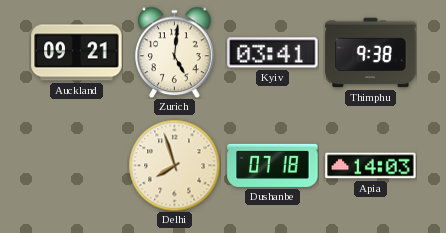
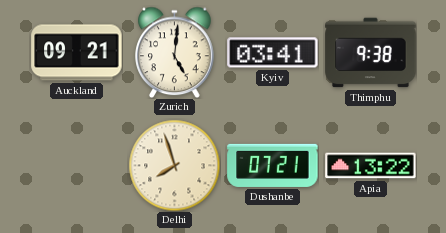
Dushanbe: 07:18 -> 07:21 (273, 165)
Apia: 14:03 -> 13:22 (371, 166)
